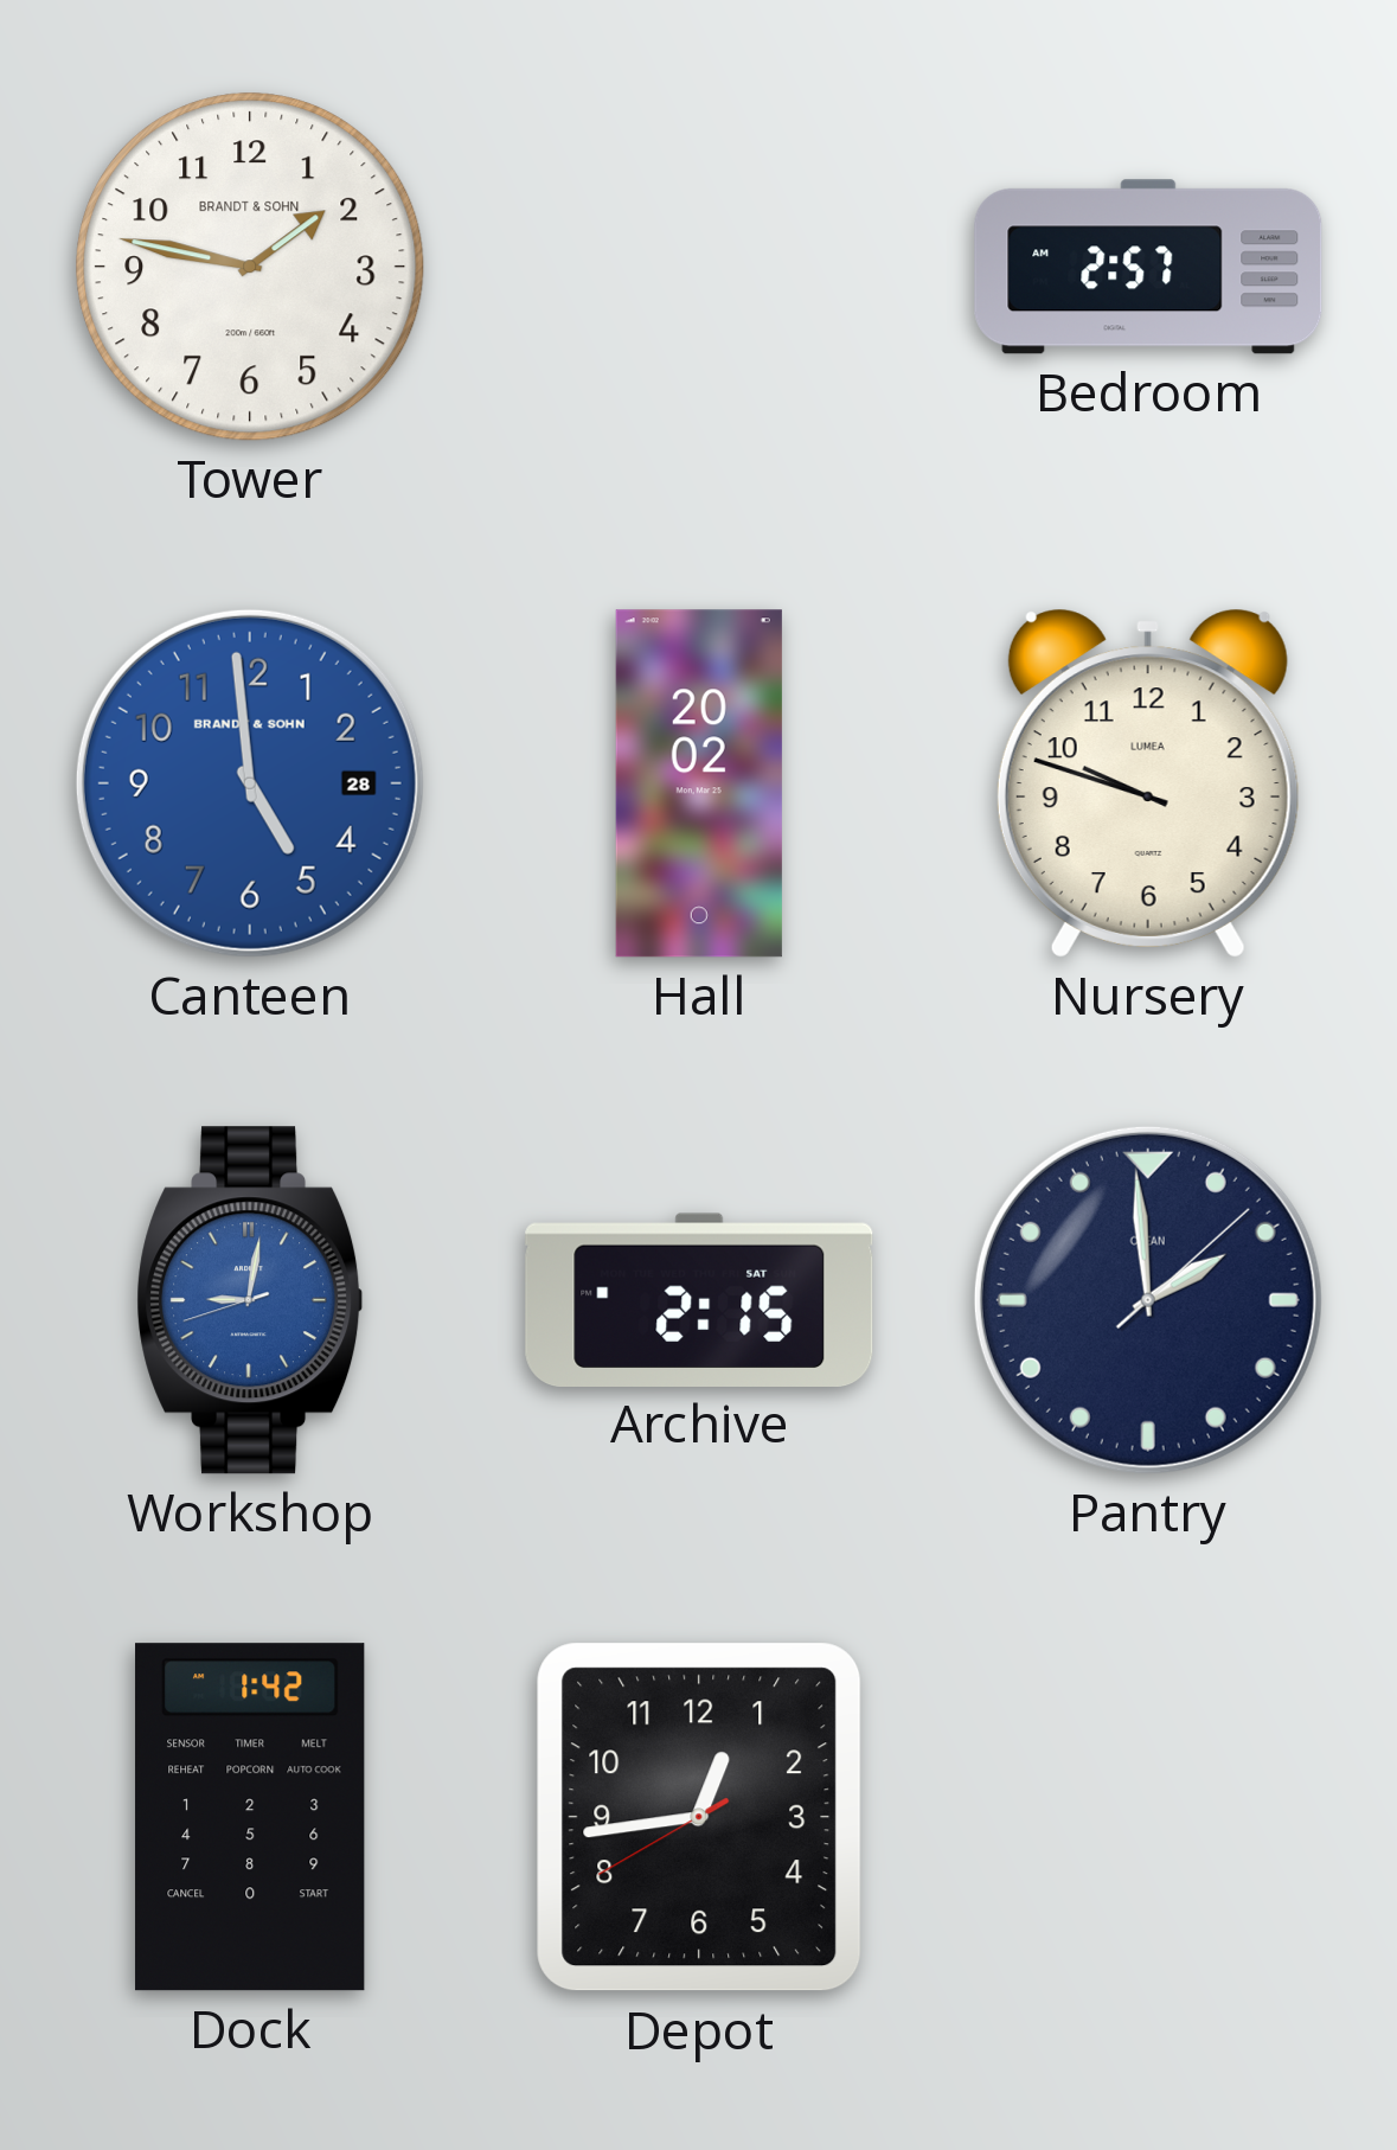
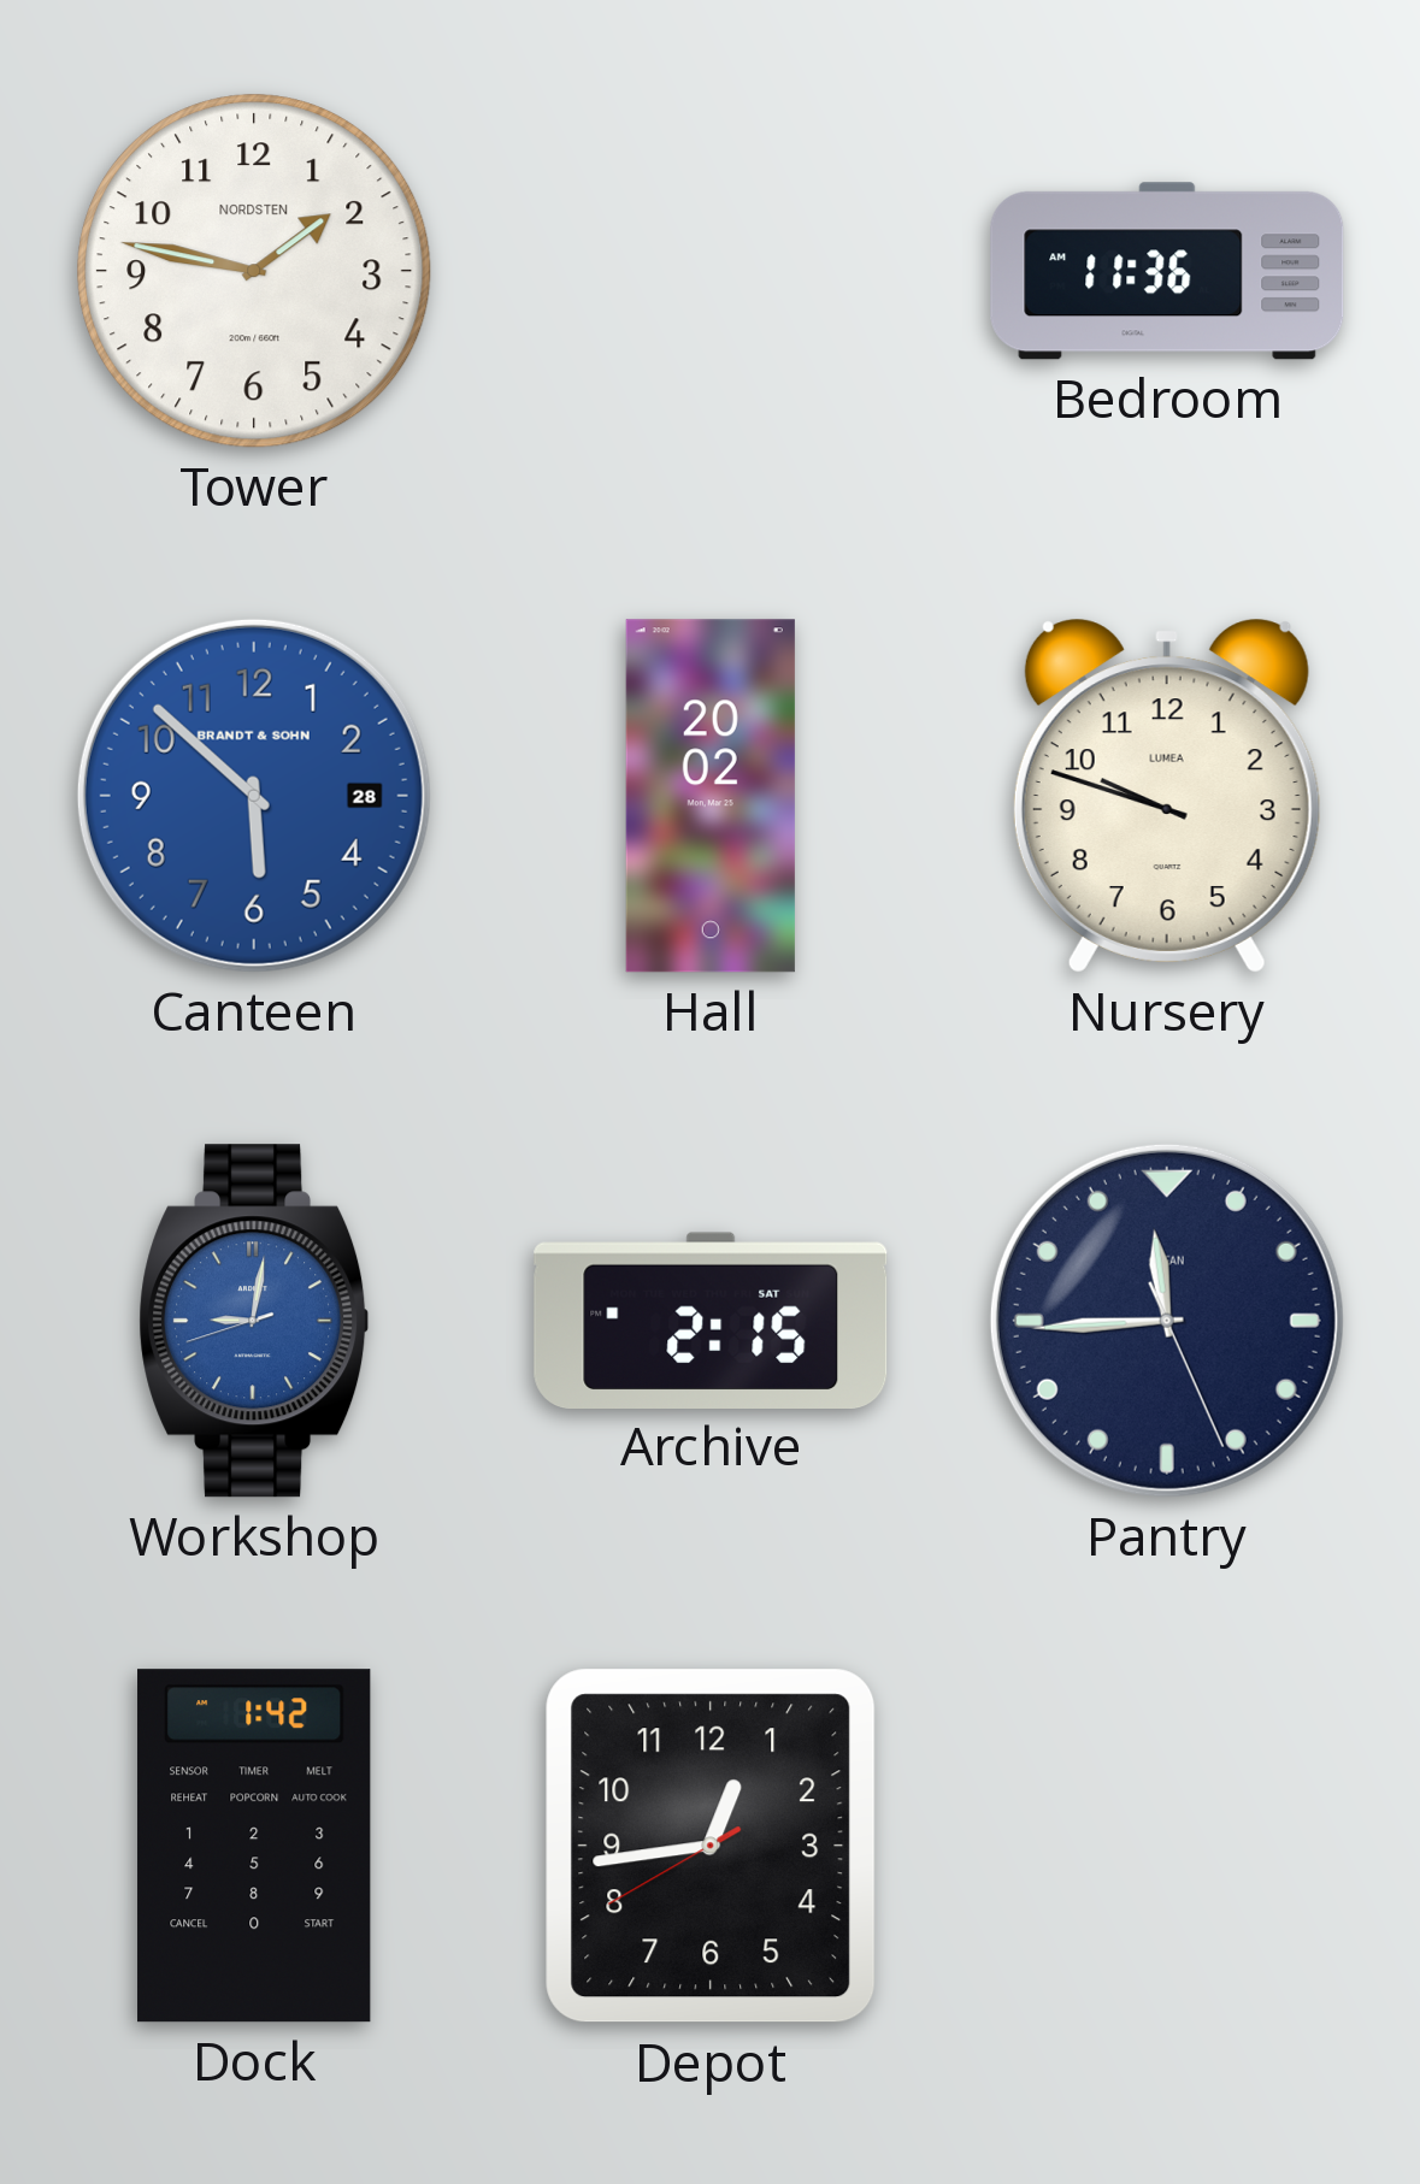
Tower brand: BRANDT & SOHN -> NORDSTEN (254, 271)
Bedroom: 2:57 -> 11:36 (1167, 271)
Canteen: 4:59 -> 5:52 (254, 796)
Pantry: 1:59 -> 11:44 (1167, 1321)
